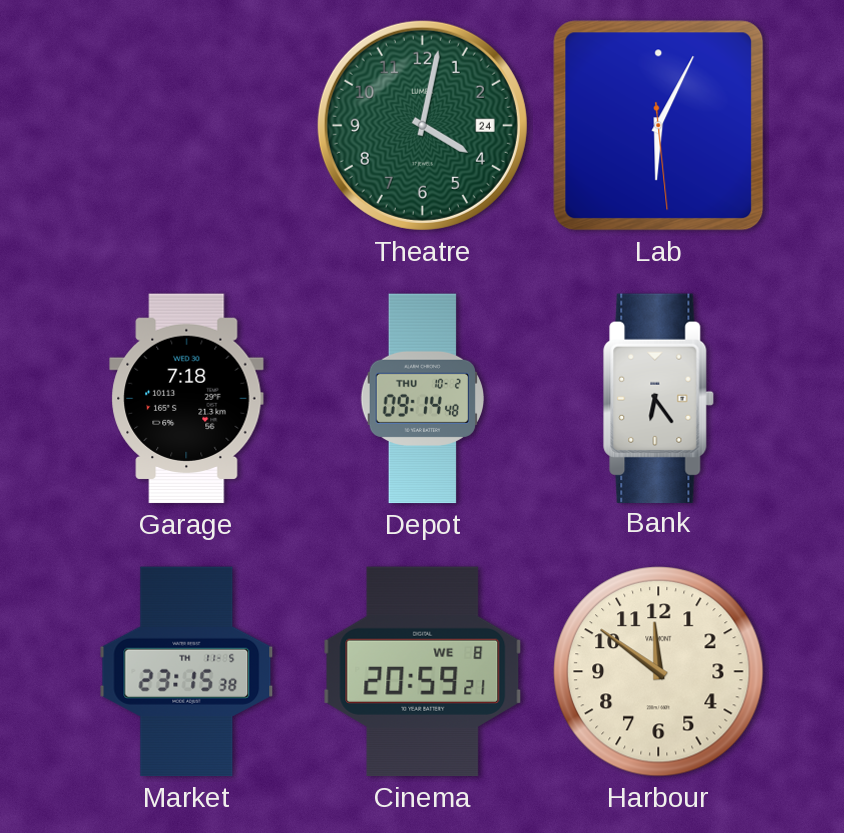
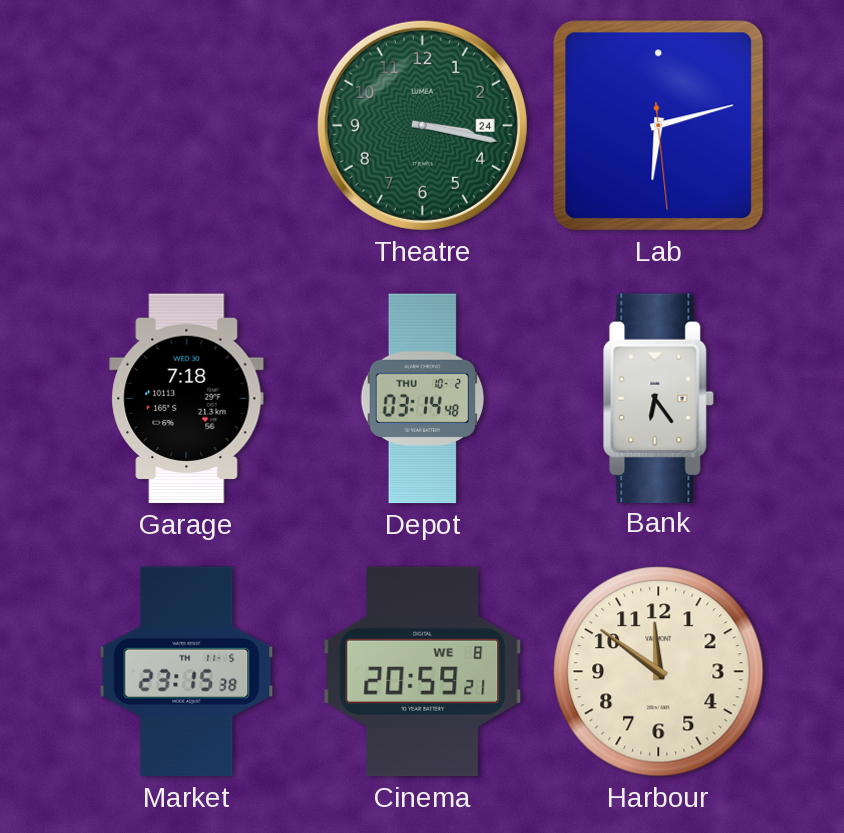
Theatre: 4:02 -> 3:17 (422, 125)
Lab: 6:04 -> 6:12 (659, 126)
Depot: 09:14 -> 03:14 (422, 399)
